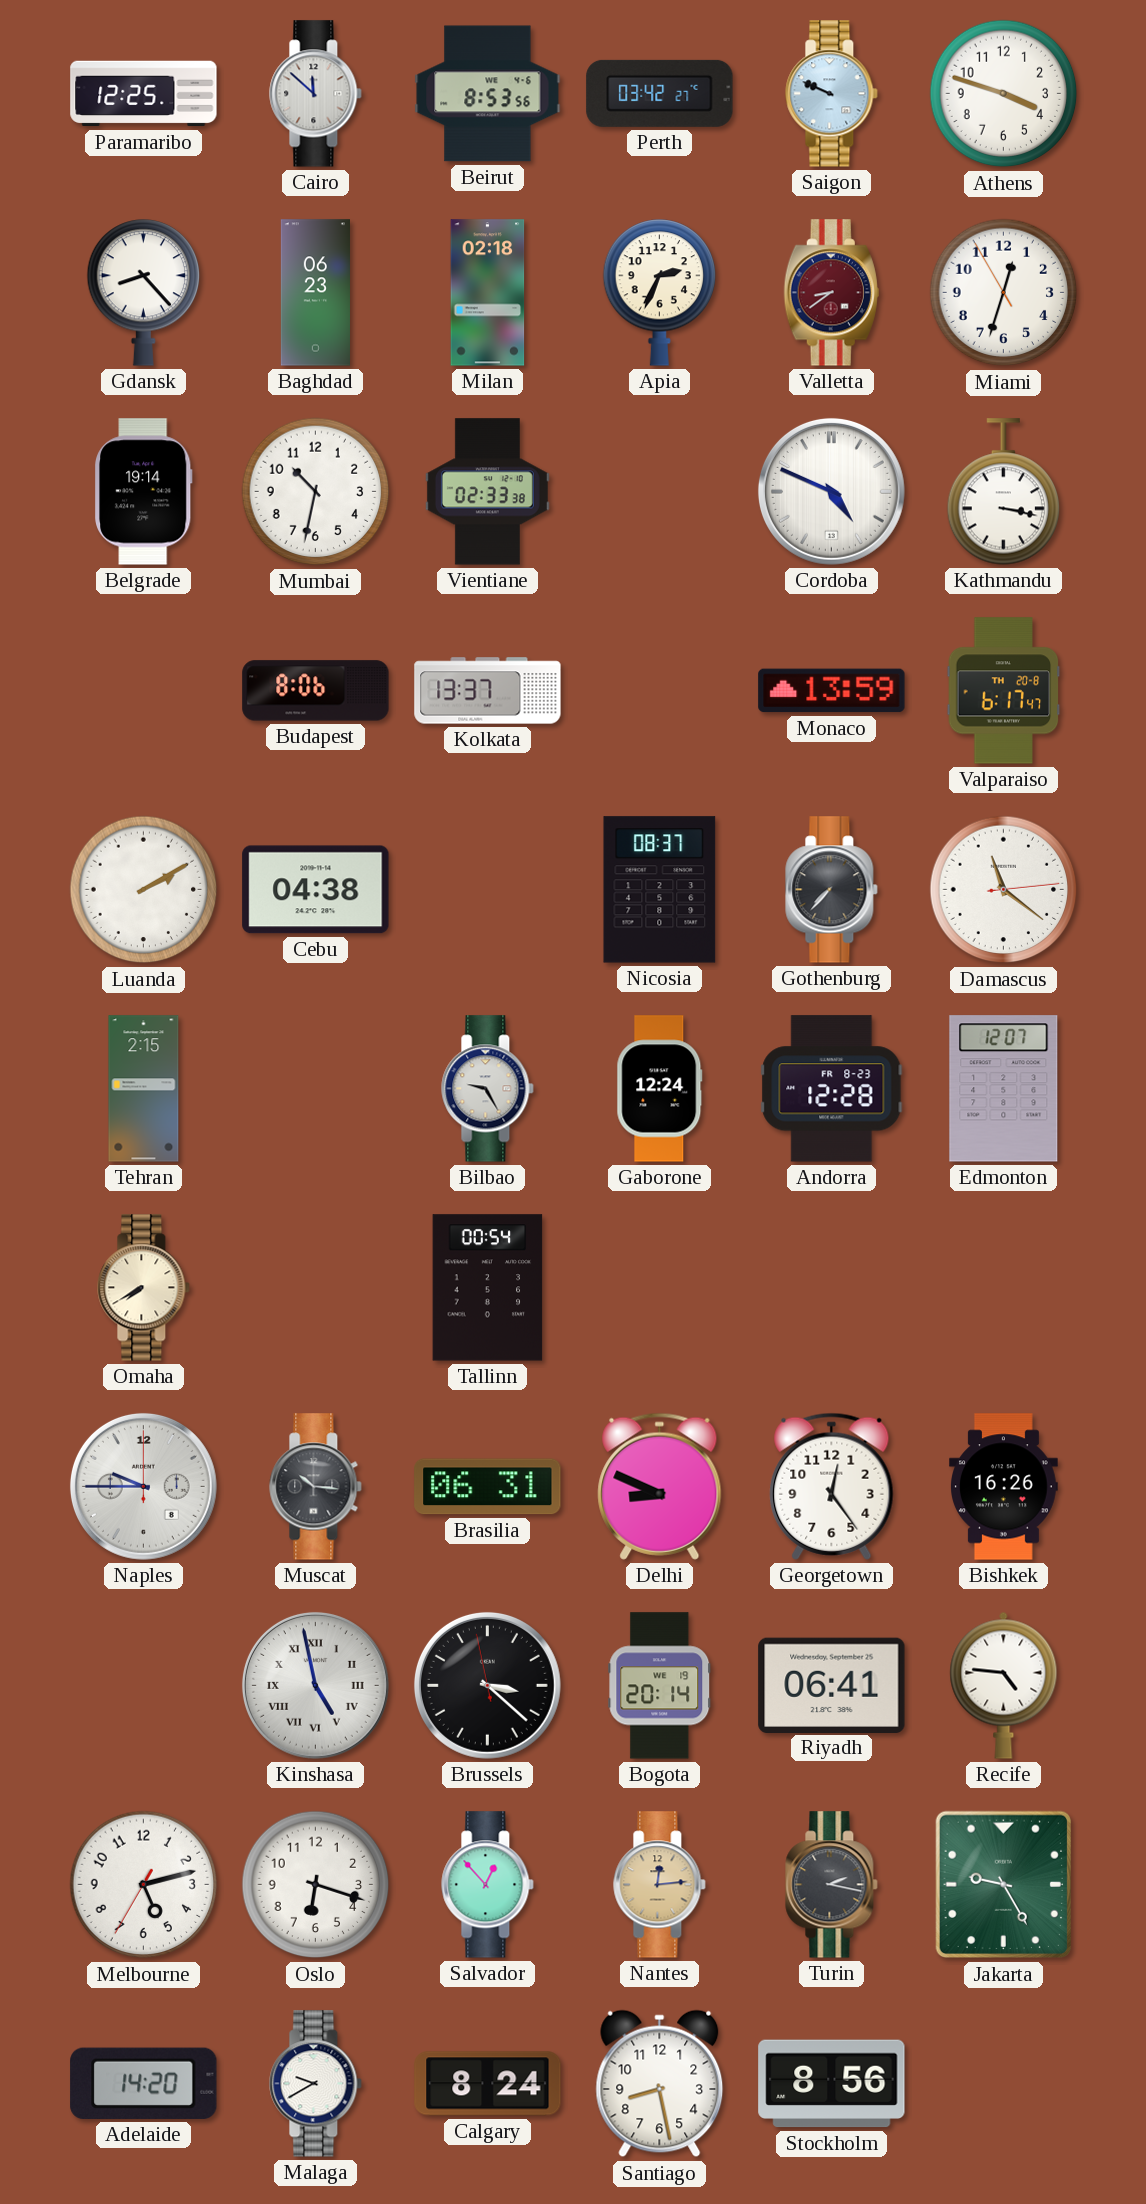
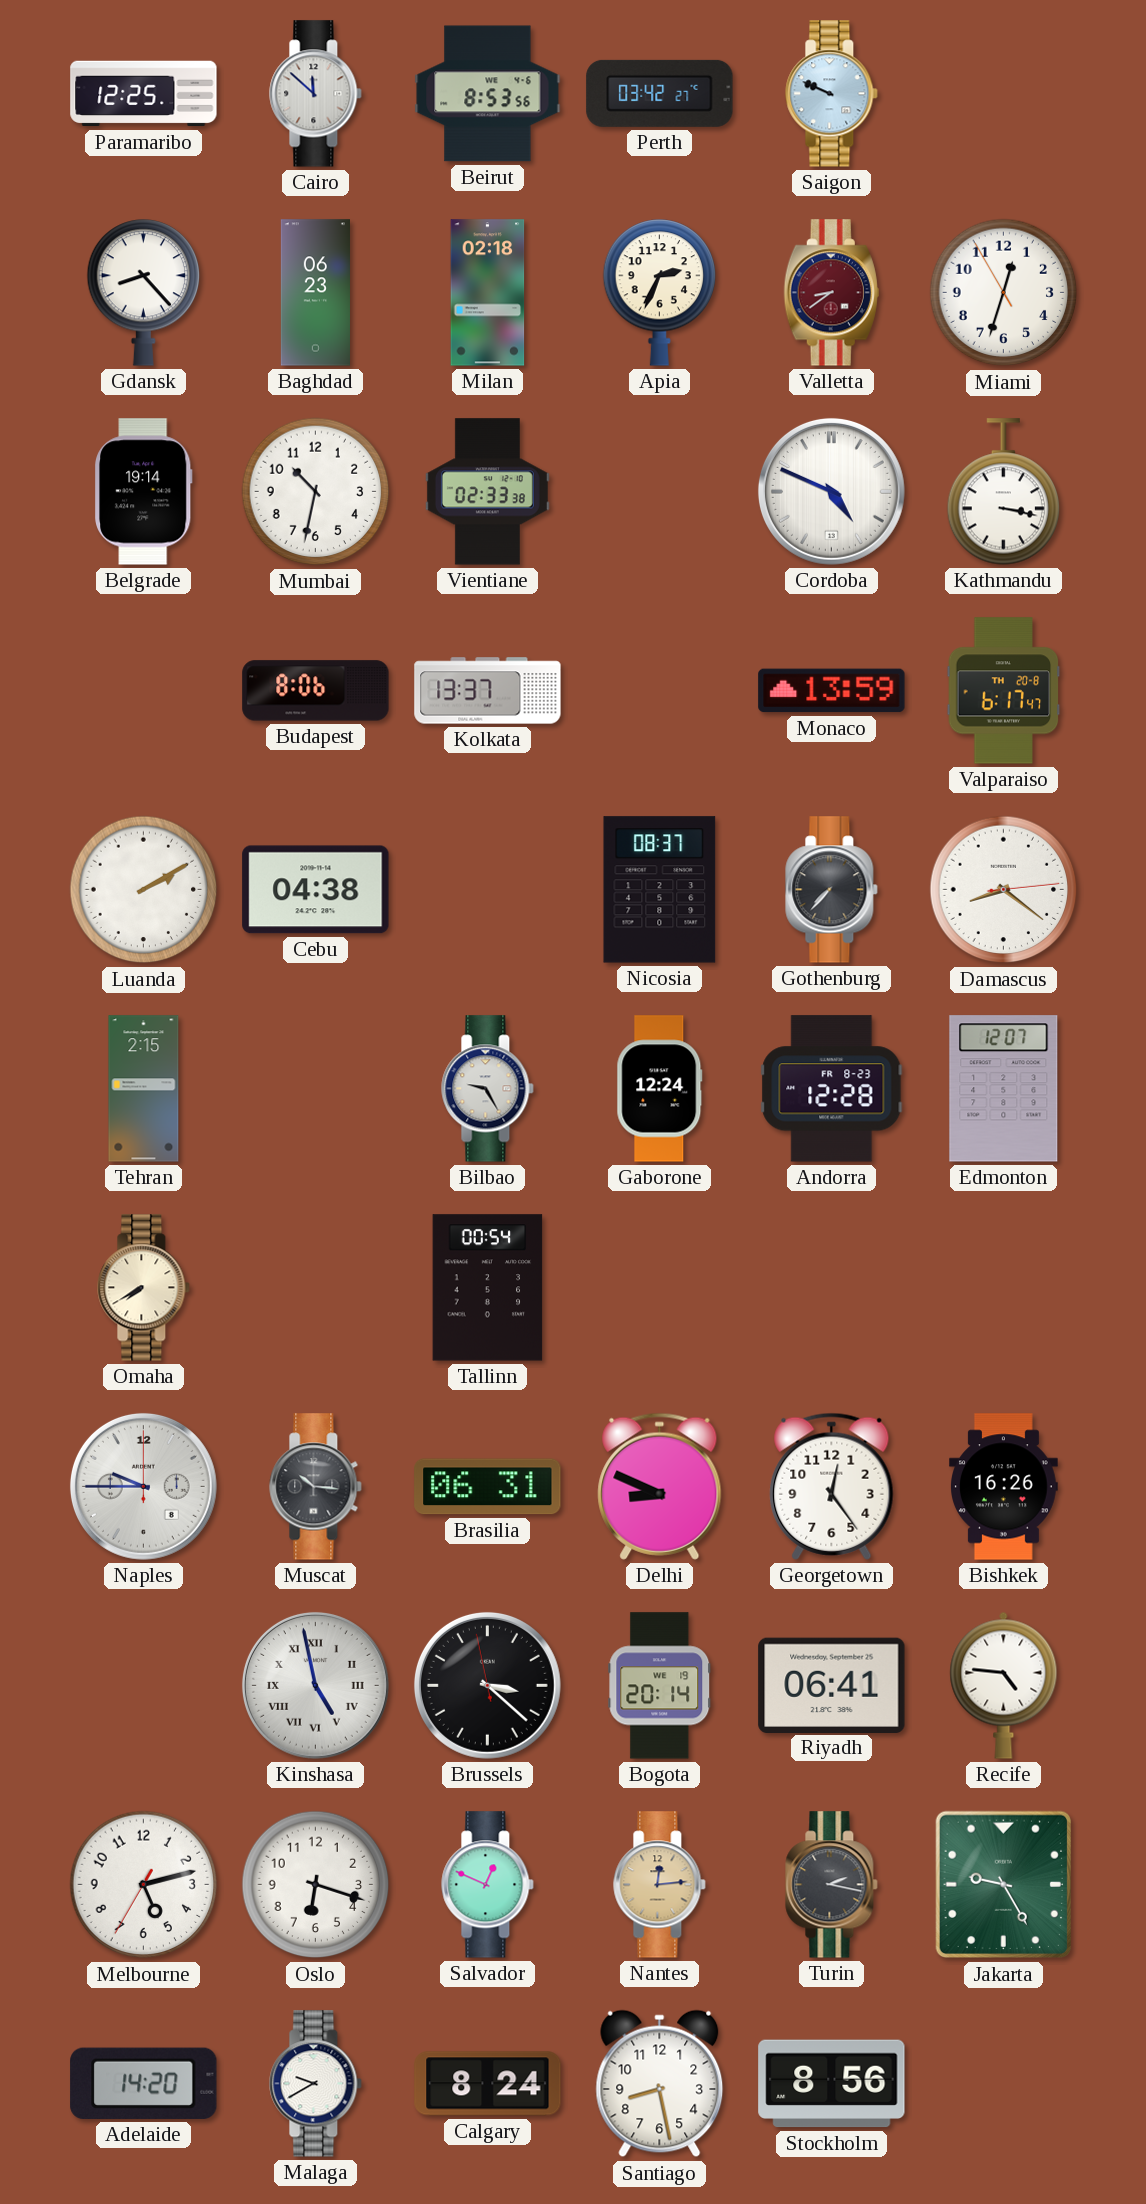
Athens: 3:48 -> none (1004, 94)
Damascus: 11:21 -> 8:21 (1004, 890)
Salvador: 12:53 -> 12:49 (488, 1885)
